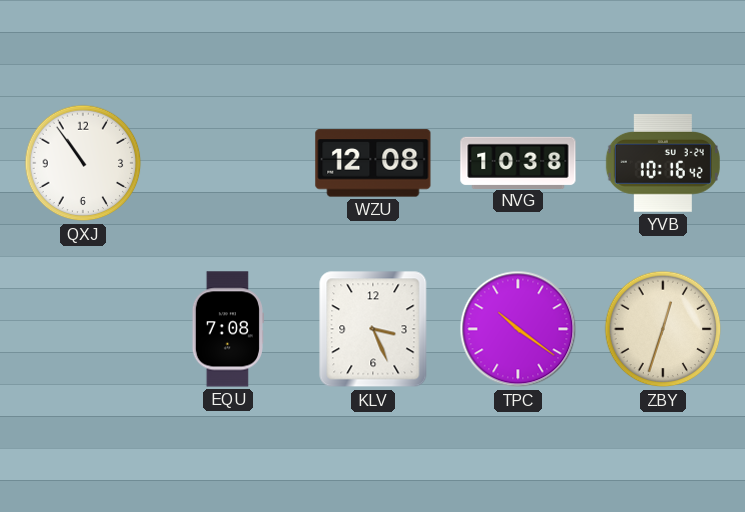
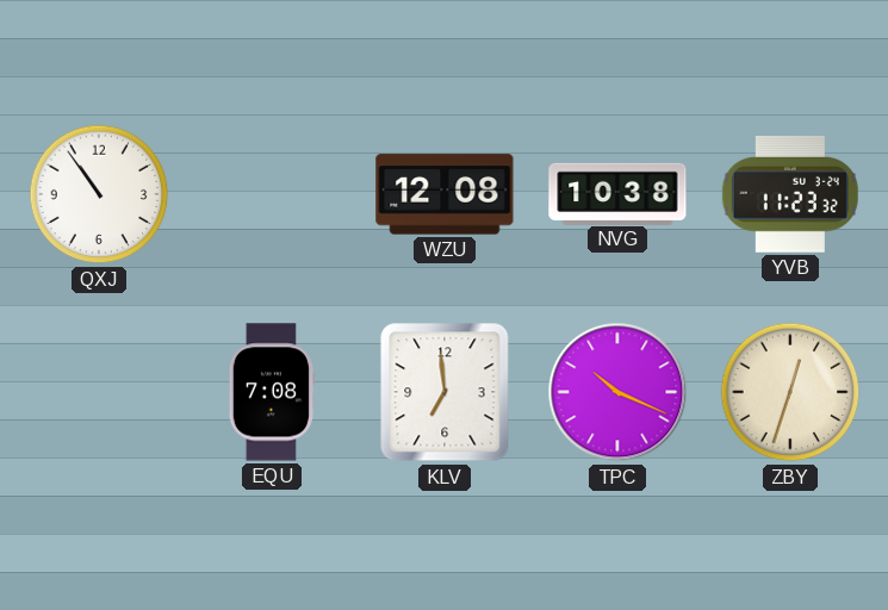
YVB: 10:16 -> 11:23 (790, 194)
KLV: 3:26 -> 6:59 (445, 392)
TPC: 10:21 -> 10:19 (617, 392)
